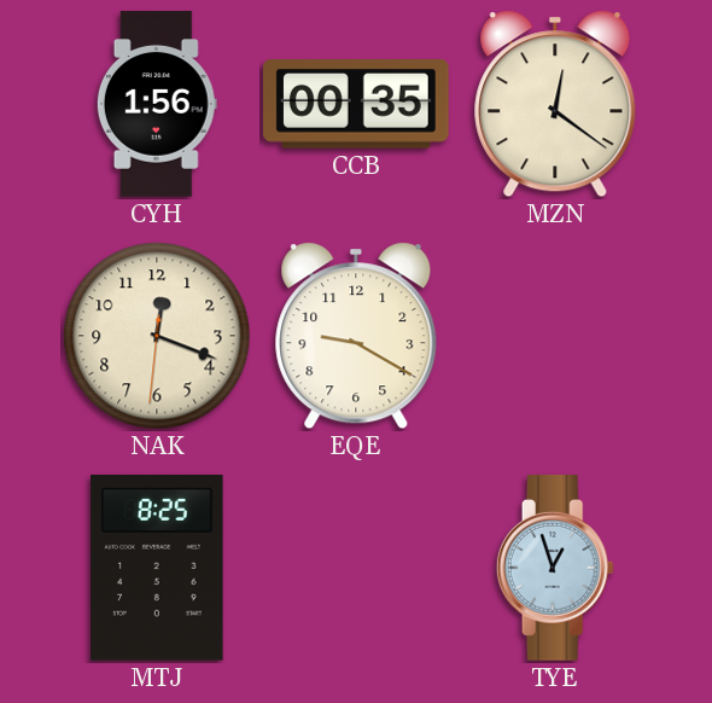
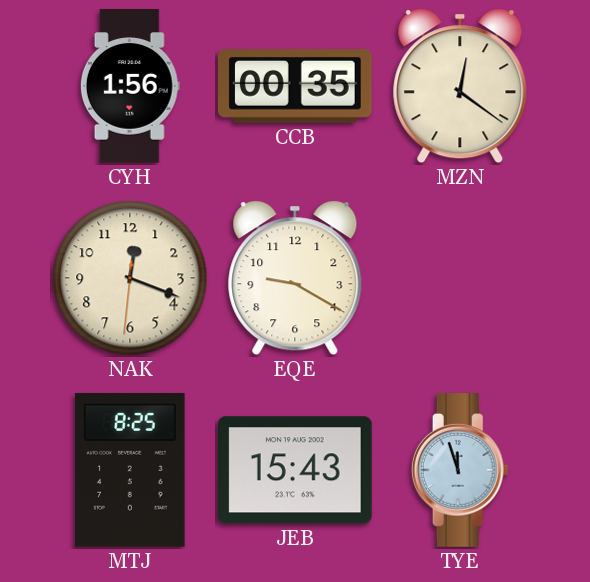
JEB: none -> 15:43 (295, 470)
TYE: 12:57 -> 11:57 (460, 471)
